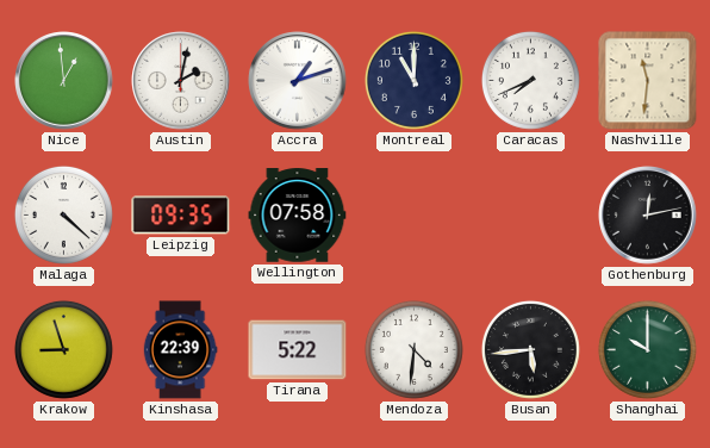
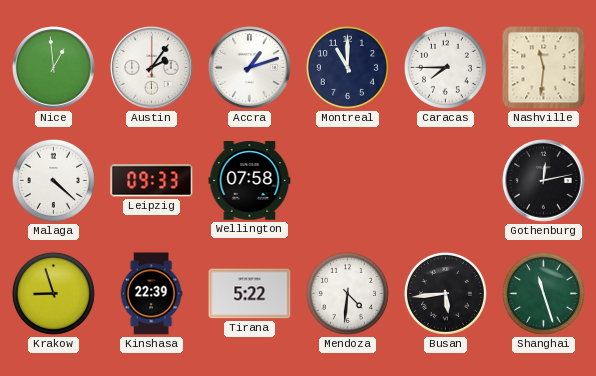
Austin: 2:02 -> 2:06 (152, 68)
Caracas: 7:41 -> 7:45 (445, 67)
Leipzig: 09:35 -> 09:33 (152, 181)
Shanghai: 10:00 -> 11:27 (543, 293)
